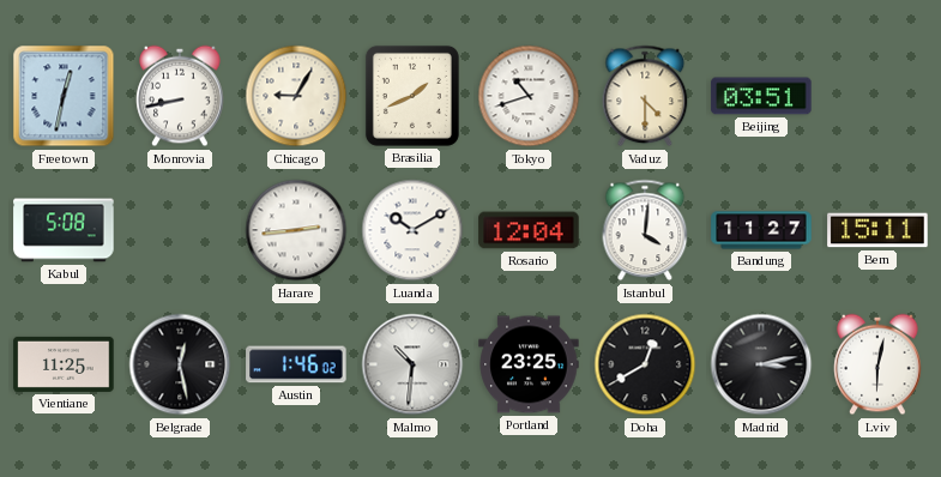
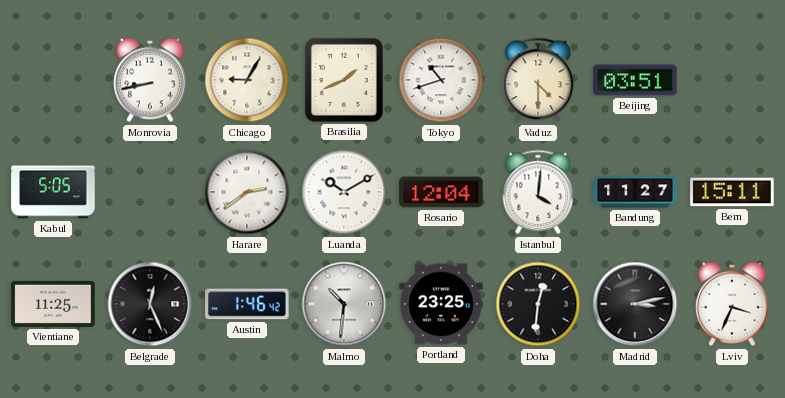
Freetown: 12:32 -> none (64, 96)
Kabul: 5:08 -> 5:05 (53, 192)
Harare: 2:44 -> 2:39 (247, 192)
Belgrade: 12:28 -> 12:26 (150, 304)
Austin: 1:46:02 -> 1:46:42 (247, 304)
Doha: 12:40 -> 12:31 (538, 304)
Lviv: 6:02 -> 3:34 (732, 304)
